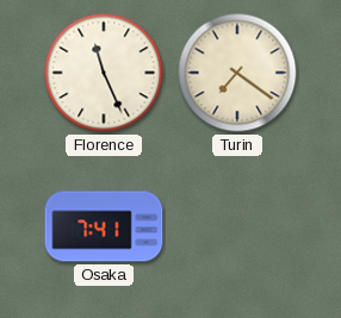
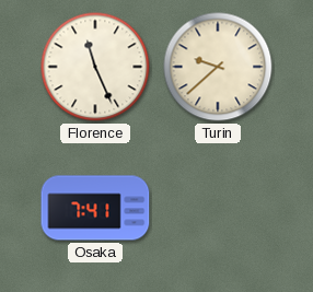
Turin: 7:21 -> 9:38 (218, 67)
